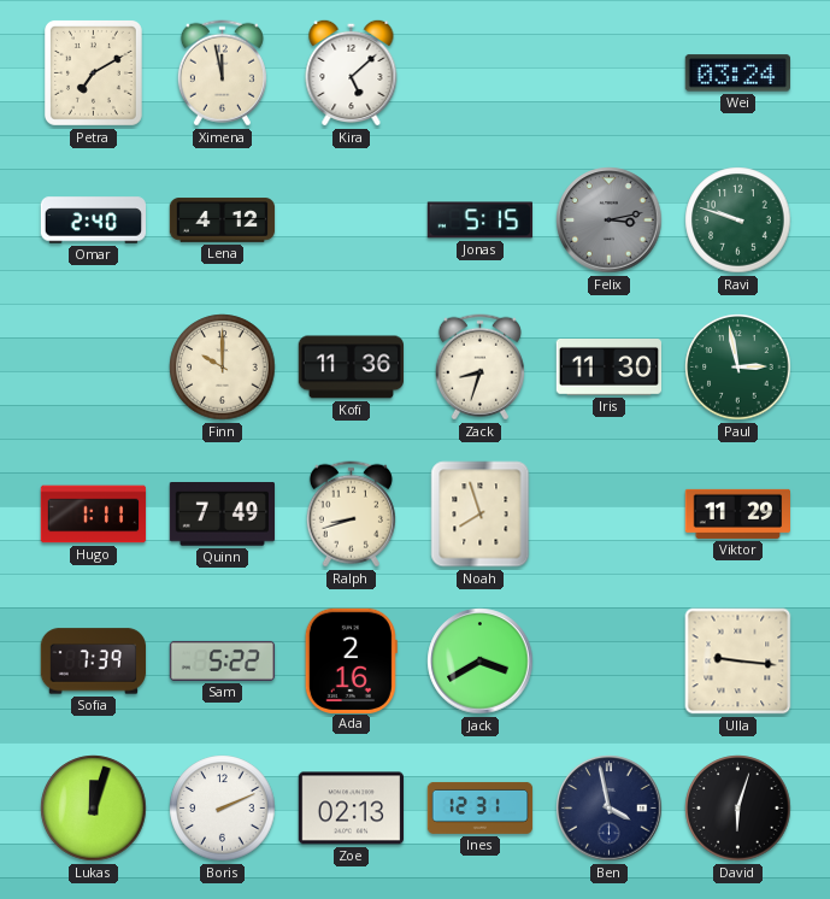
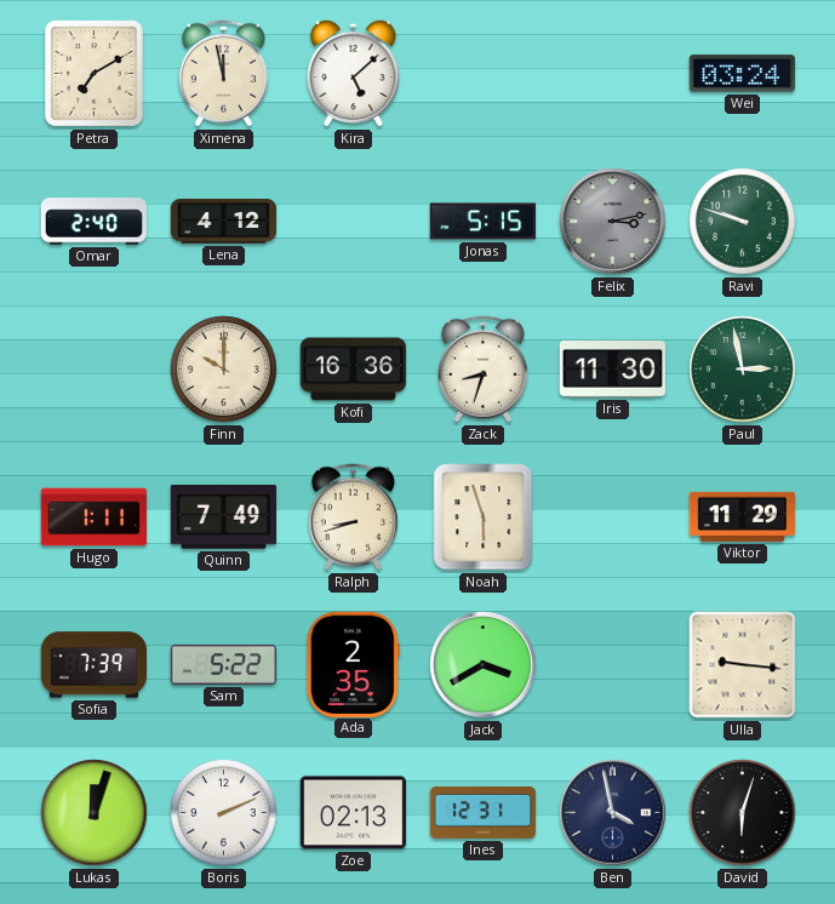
Kofi: 11:36 -> 16:36 (353, 370)
Noah: 7:57 -> 5:57 (484, 517)
Ada: 2:16 -> 2:35 (353, 664)
